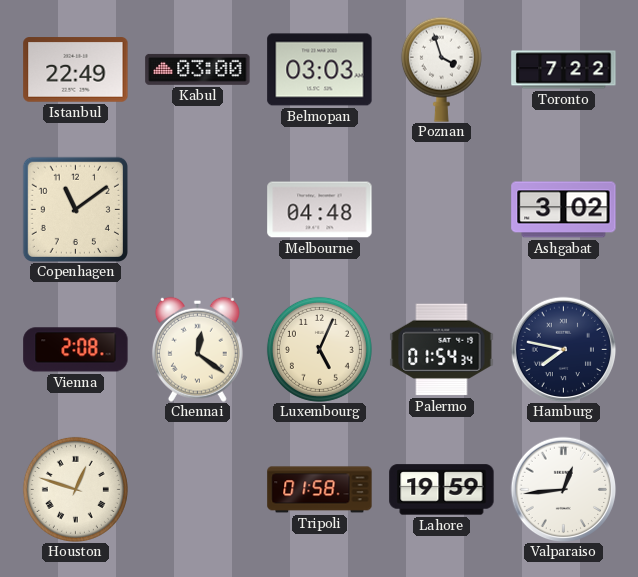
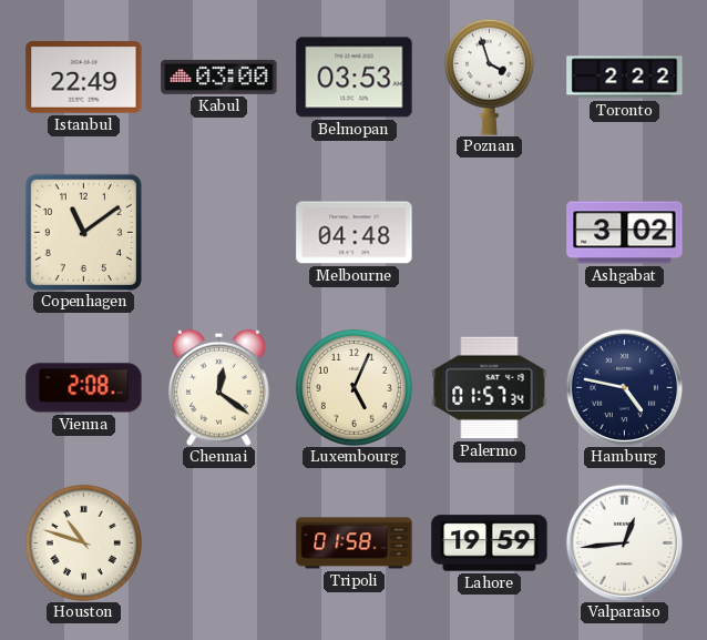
Belmopan: 03:03 -> 03:53 (355, 78)
Toronto: 7:22 -> 2:22 (625, 78)
Palermo: 01:54 -> 01:57 (490, 388)
Hamburg: 7:47 -> 4:47 (624, 387)
Houston: 12:48 -> 10:48 (83, 542)
